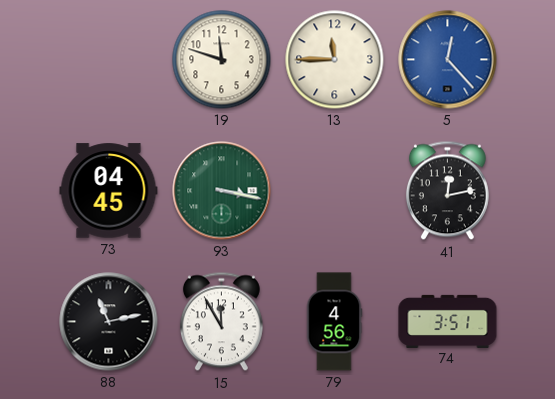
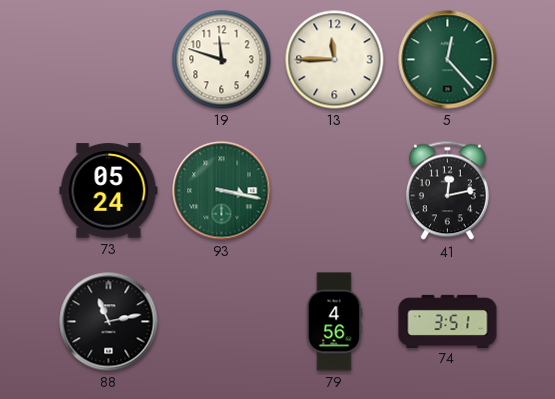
5 dial: blue -> green (448, 60)
73: 04:45 -> 05:24 (109, 191)
15: 11:55 -> none (221, 322)
